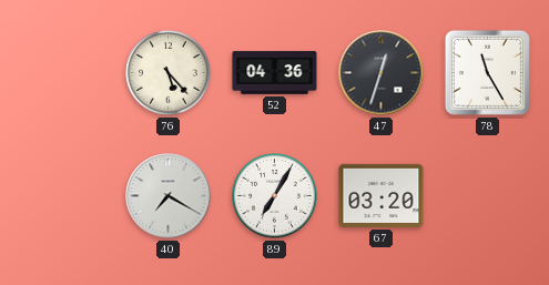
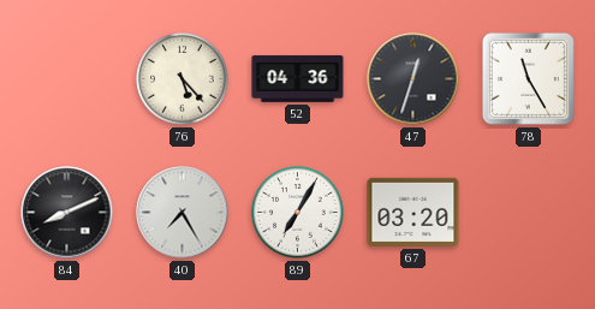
84: none -> 8:11 (67, 213)
40: 7:20 -> 7:25 (183, 213)
